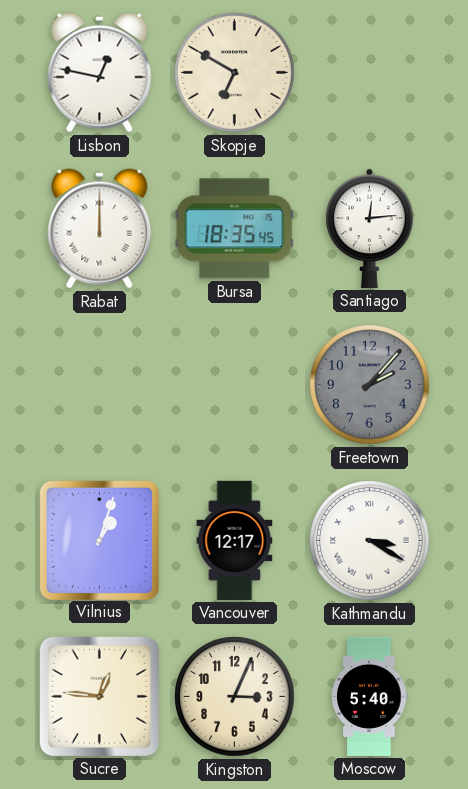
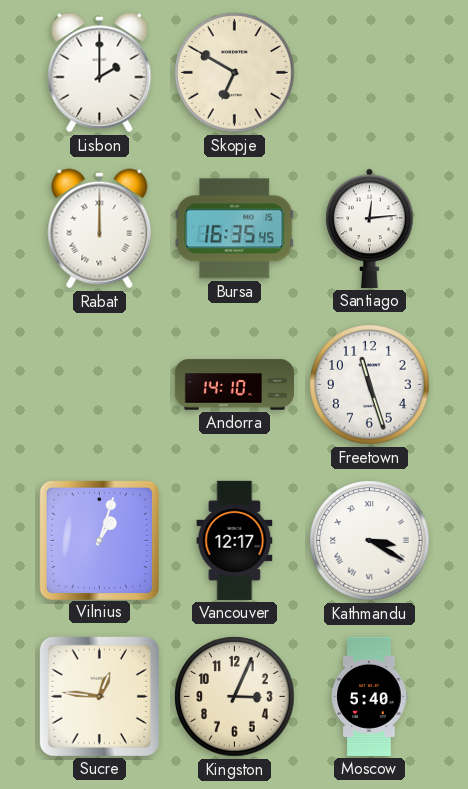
Lisbon: 12:47 -> 2:00 (100, 73)
Bursa: 18:35 -> 16:35 (235, 229)
Andorra: none -> 14:10 (234, 385)
Freetown: 2:07 -> 11:27 (370, 385)
Freetown dial: grey -> white (370, 385)
